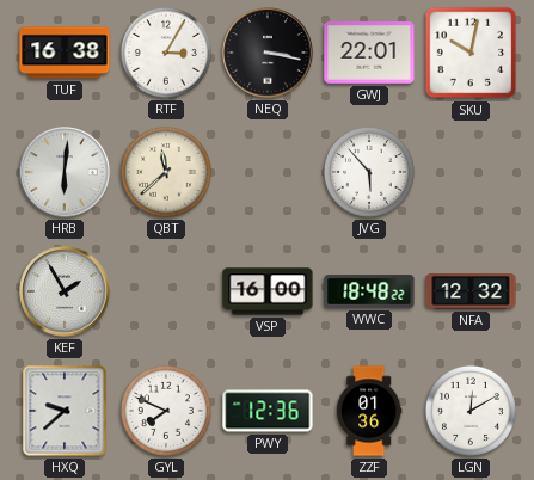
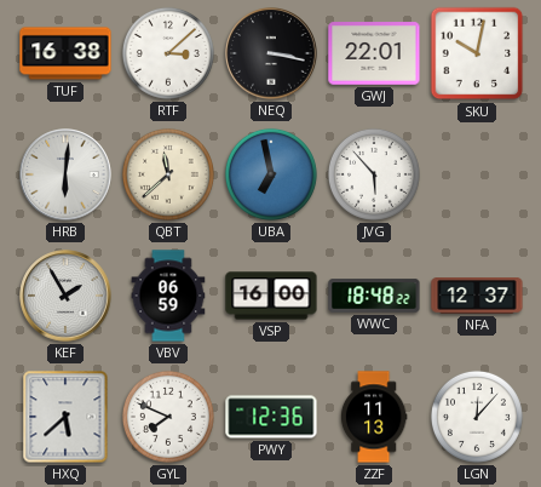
RTF: 3:05 -> 3:08 (168, 53)
UBA: none -> 6:58 (271, 174)
VBV: none -> 06:59 (168, 296)
NFA: 12:32 -> 12:37 (477, 296)
HXQ: 9:38 -> 5:38 (65, 417)
ZZF: 01:36 -> 11:13 (374, 417)
LGN: 12:10 -> 12:07 (477, 417)
